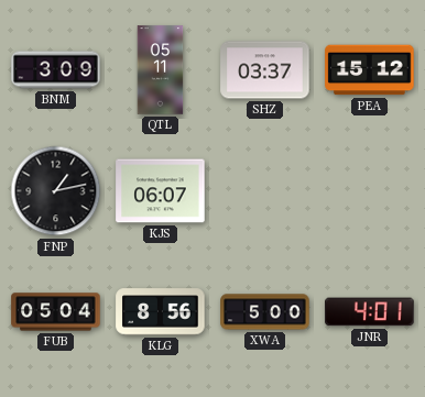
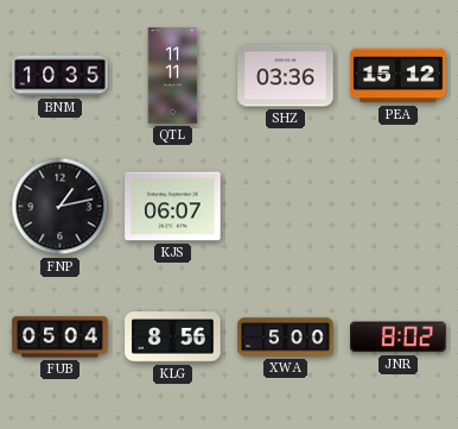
BNM: 3:09 -> 10:35 (61, 76)
QTL: 05:11 -> 11:11 (173, 76)
SHZ: 03:37 -> 03:36 (286, 76)
JNR: 4:01 -> 8:02 (399, 337)
